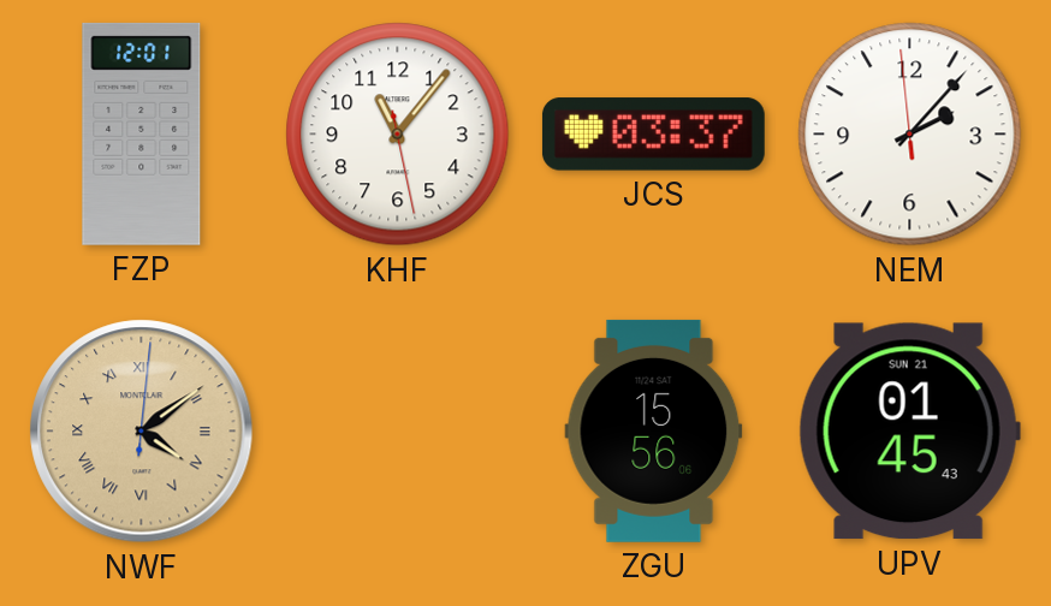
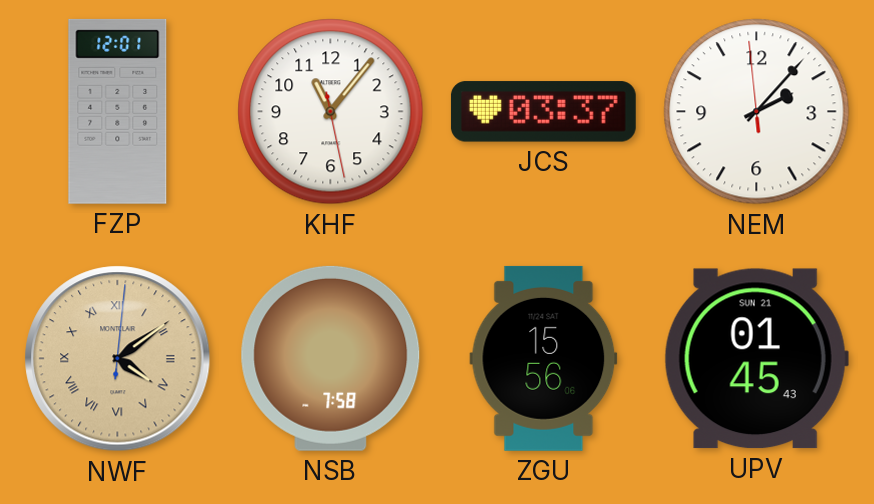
NSB: none -> 7:58 (331, 358)
